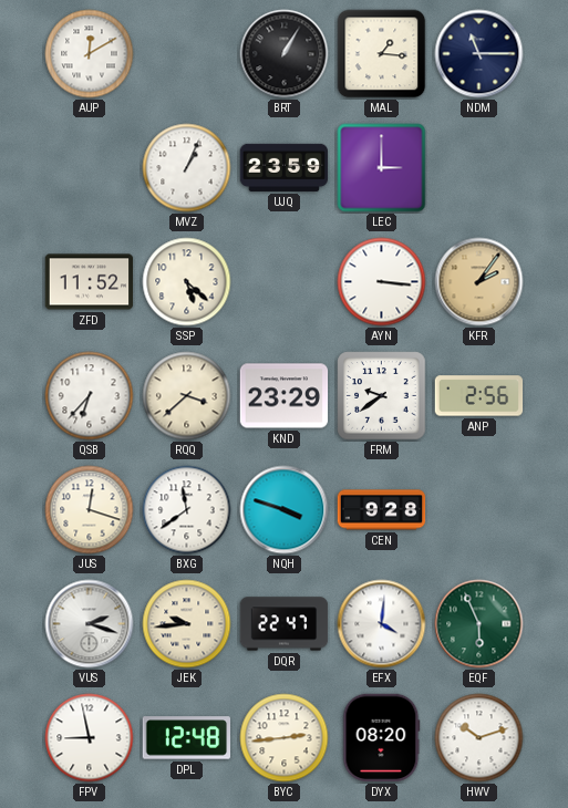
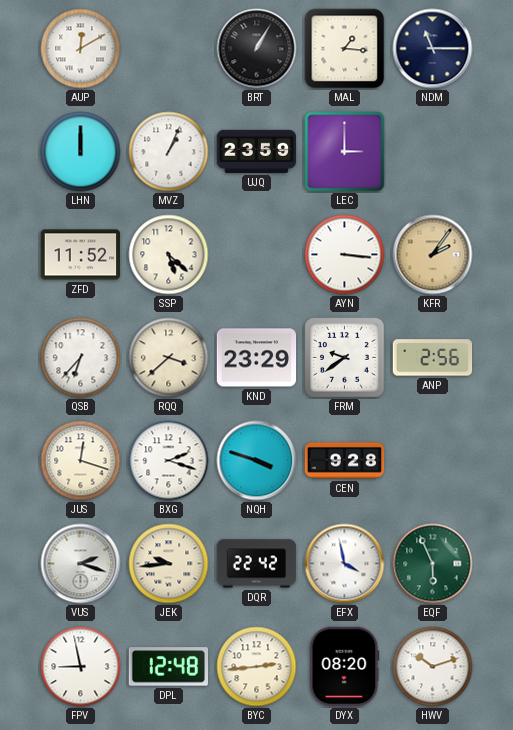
LHN: none -> 12:00 (81, 152)
BXG: 11:39 -> 2:18 (169, 461)
DQR: 22:47 -> 22:42 (257, 564)
EFX: 4:01 -> 3:58 (345, 564)
